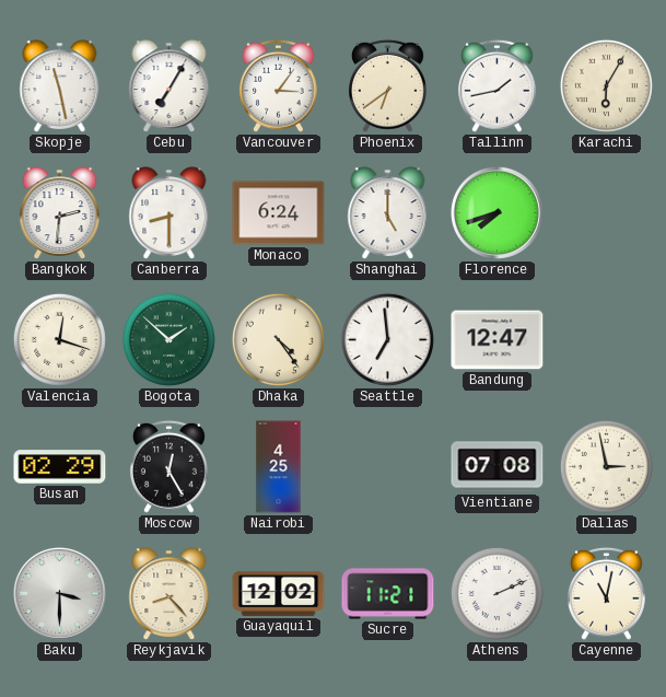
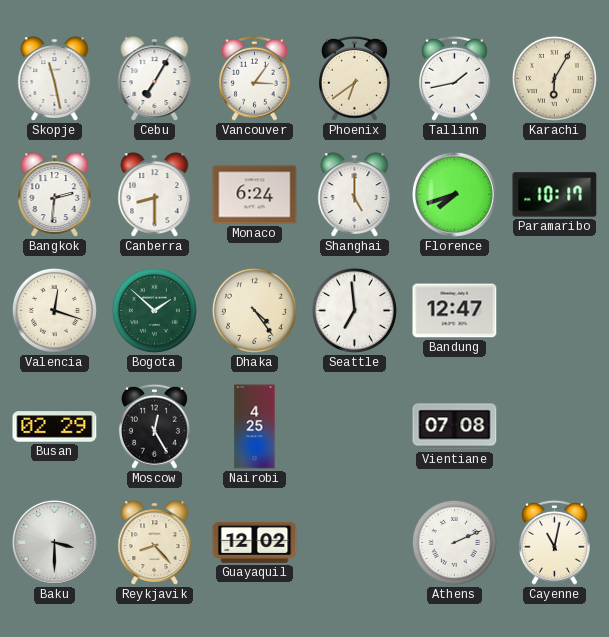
Paramaribo: none -> 10:17 (555, 195)
Dallas: 2:58 -> none (606, 466)
Sucre: 11:21 -> none (388, 594)
